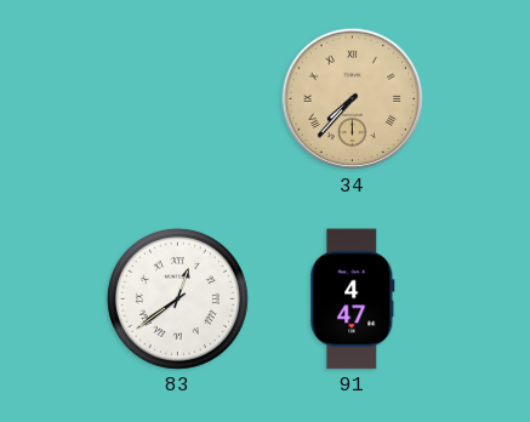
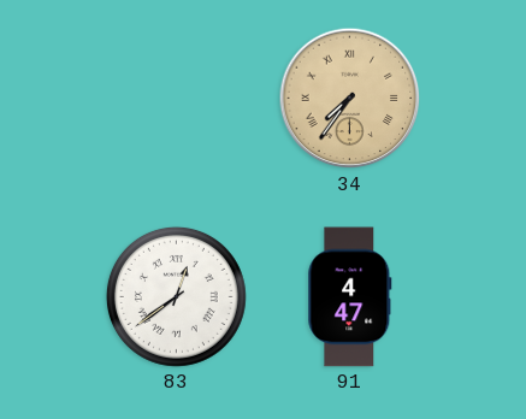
34: 7:37 -> 7:36 (350, 99)
